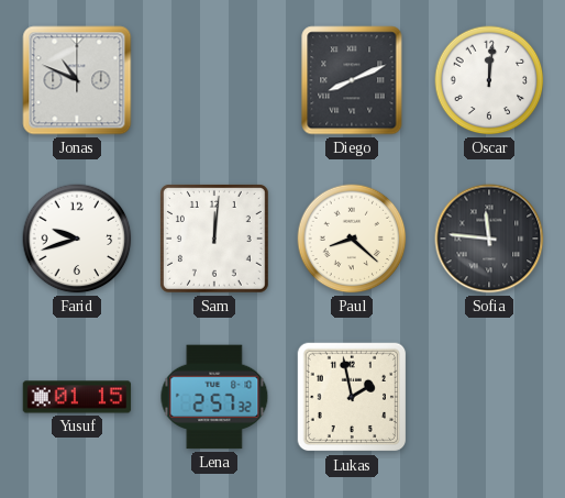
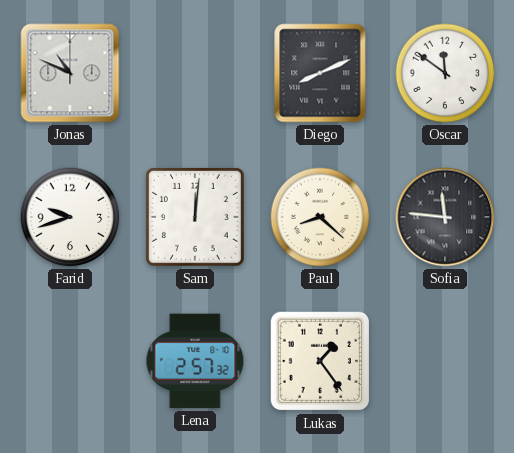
Oscar: 12:01 -> 11:51 (445, 73)
Yusuf: 01:15 -> none (77, 397)
Lukas: 1:58 -> 1:24 (320, 361)
